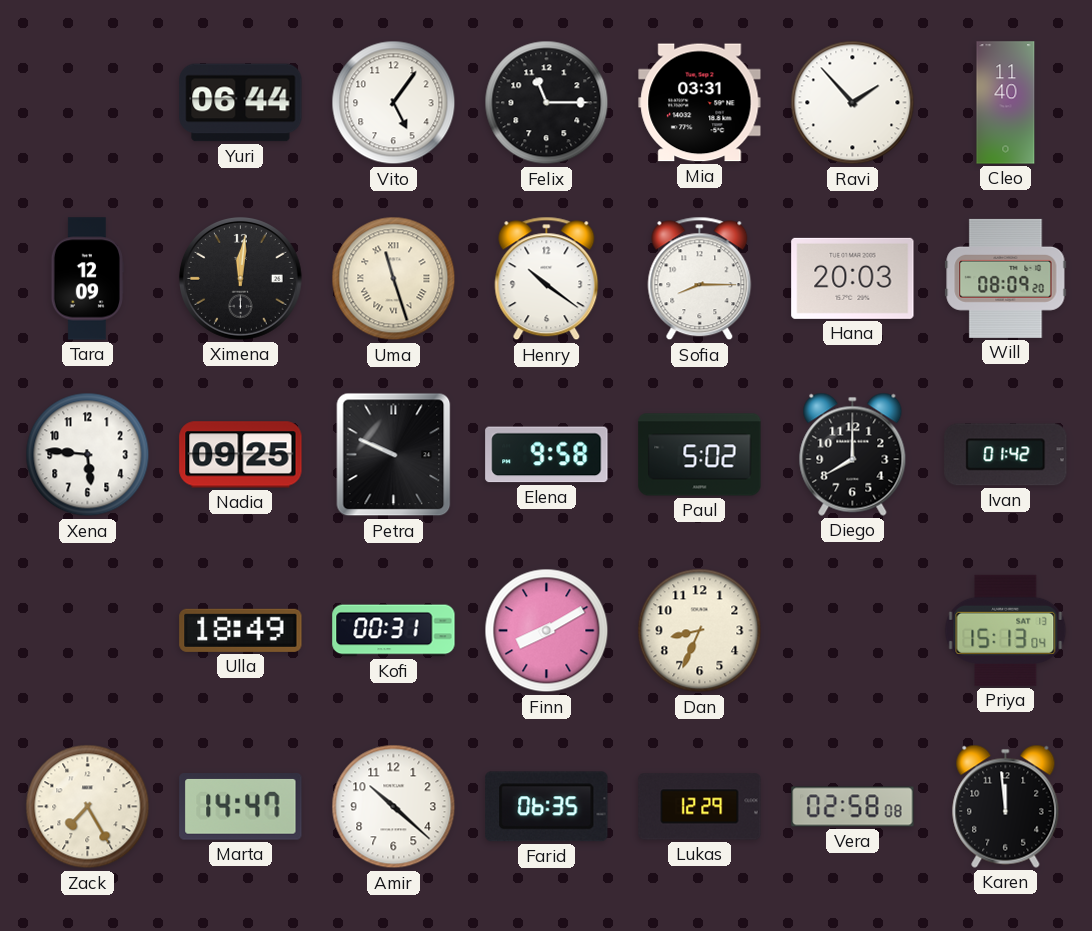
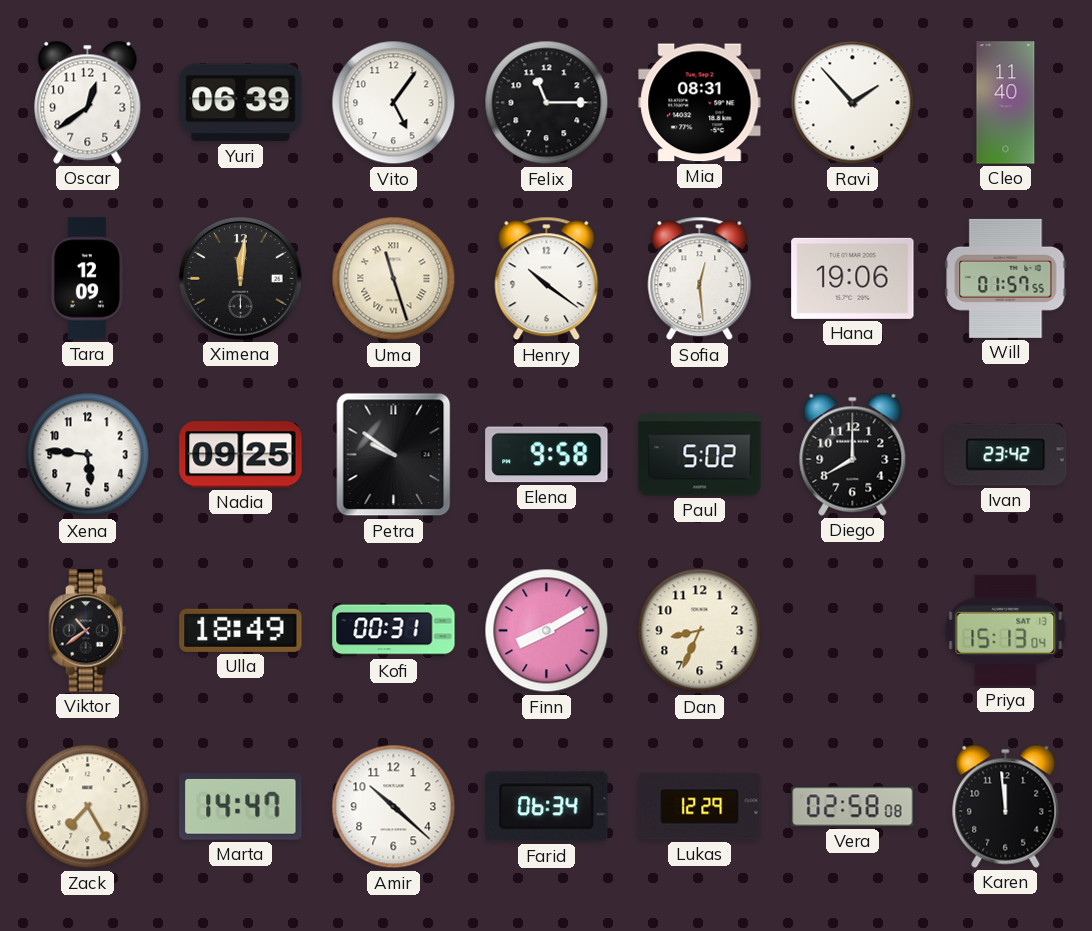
Oscar: none -> 12:39 (88, 102)
Yuri: 06:44 -> 06:39 (241, 103)
Mia: 03:31 -> 08:31 (700, 103)
Sofia: 8:15 -> 12:29 (700, 279)
Hana: 20:03 -> 19:06 (853, 278)
Will: 08:09 -> 01:57 (1006, 278)
Petra: 9:49 -> 9:51 (394, 455)
Ivan: 01:42 -> 23:42 (1006, 455)
Viktor: none -> 10:39 (88, 631)
Farid: 06:35 -> 06:34 (547, 807)
